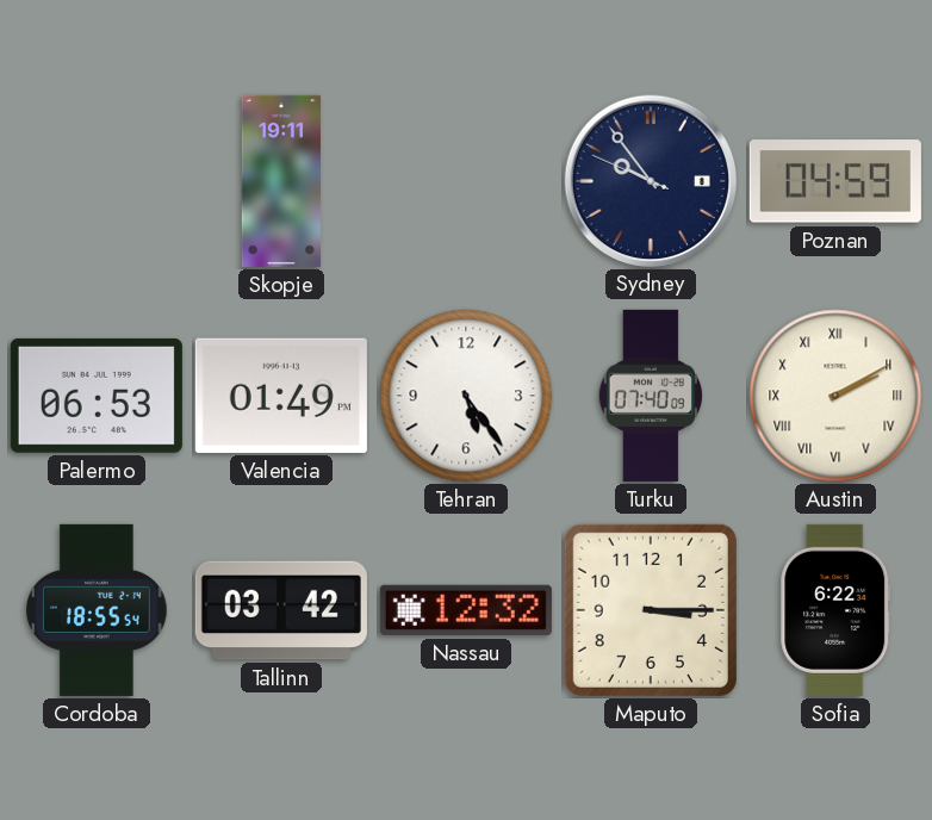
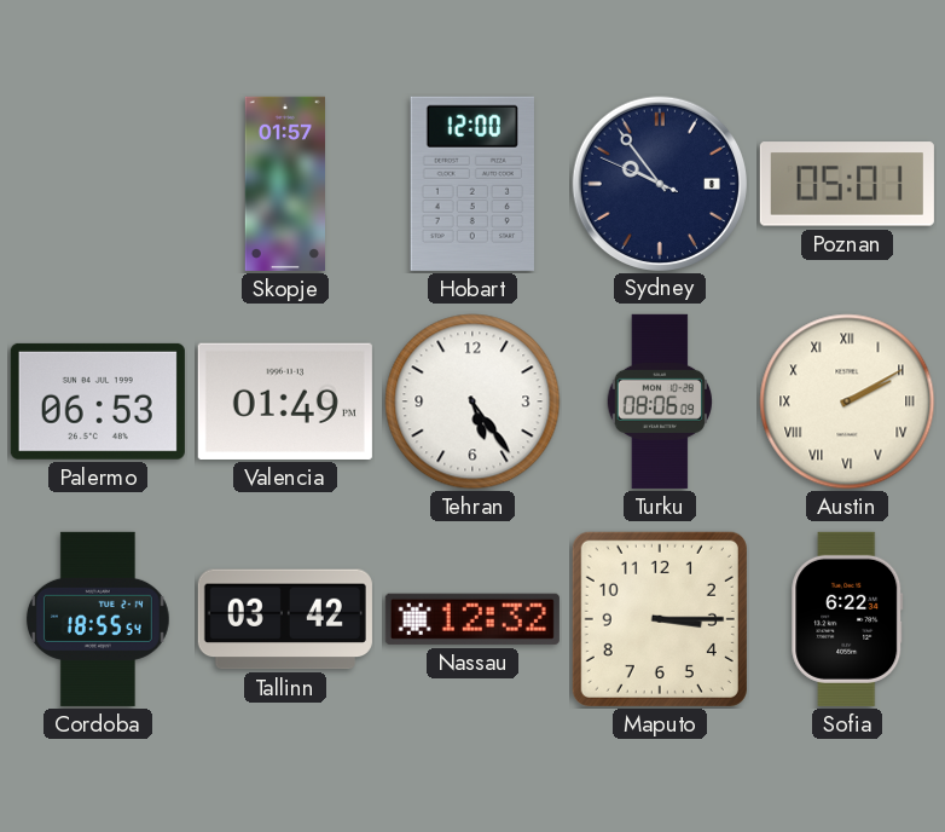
Skopje: 19:11 -> 01:57 (284, 184)
Hobart: none -> 12:00 (473, 184)
Poznan: 04:59 -> 05:01 (847, 184)
Turku: 07:40 -> 08:06 (659, 401)
